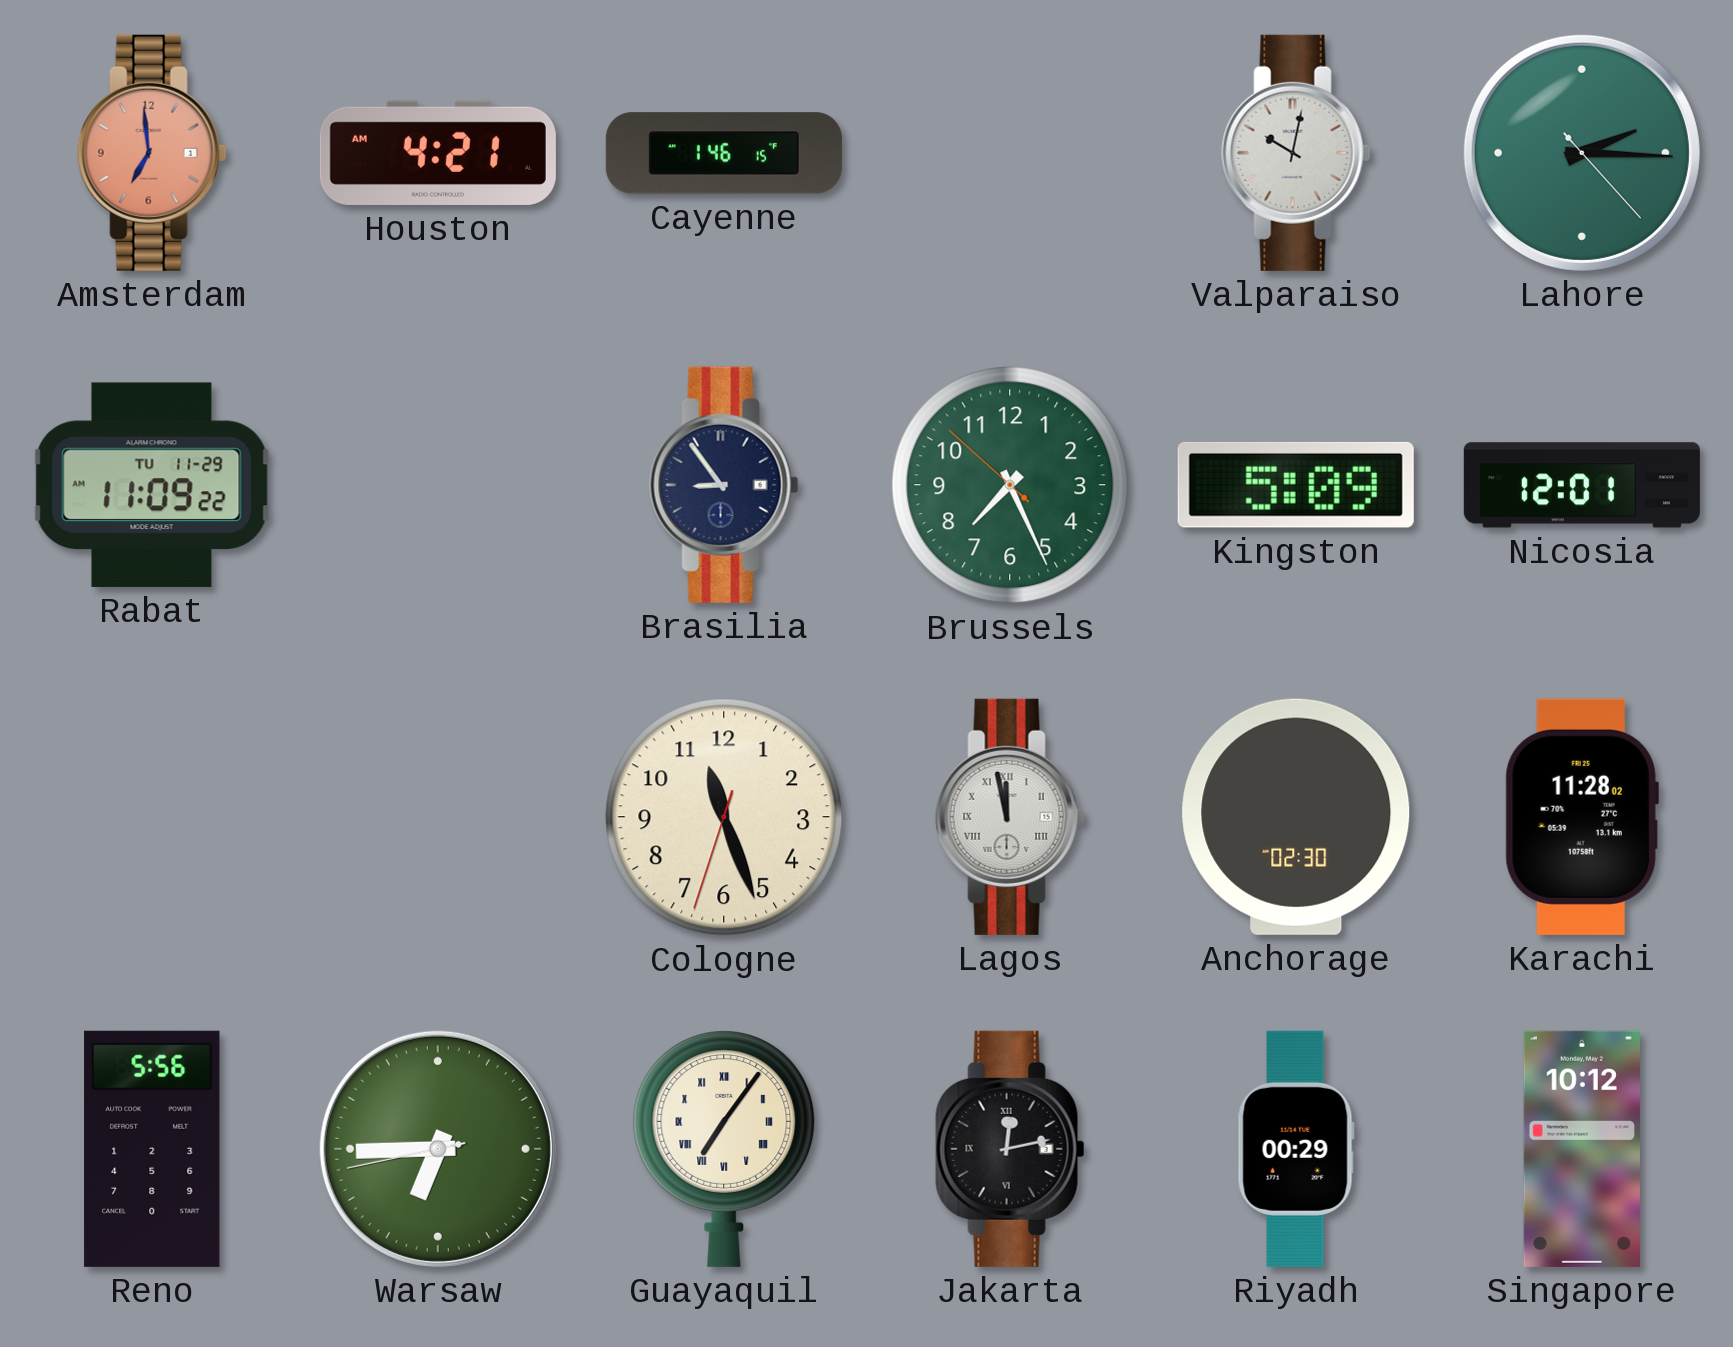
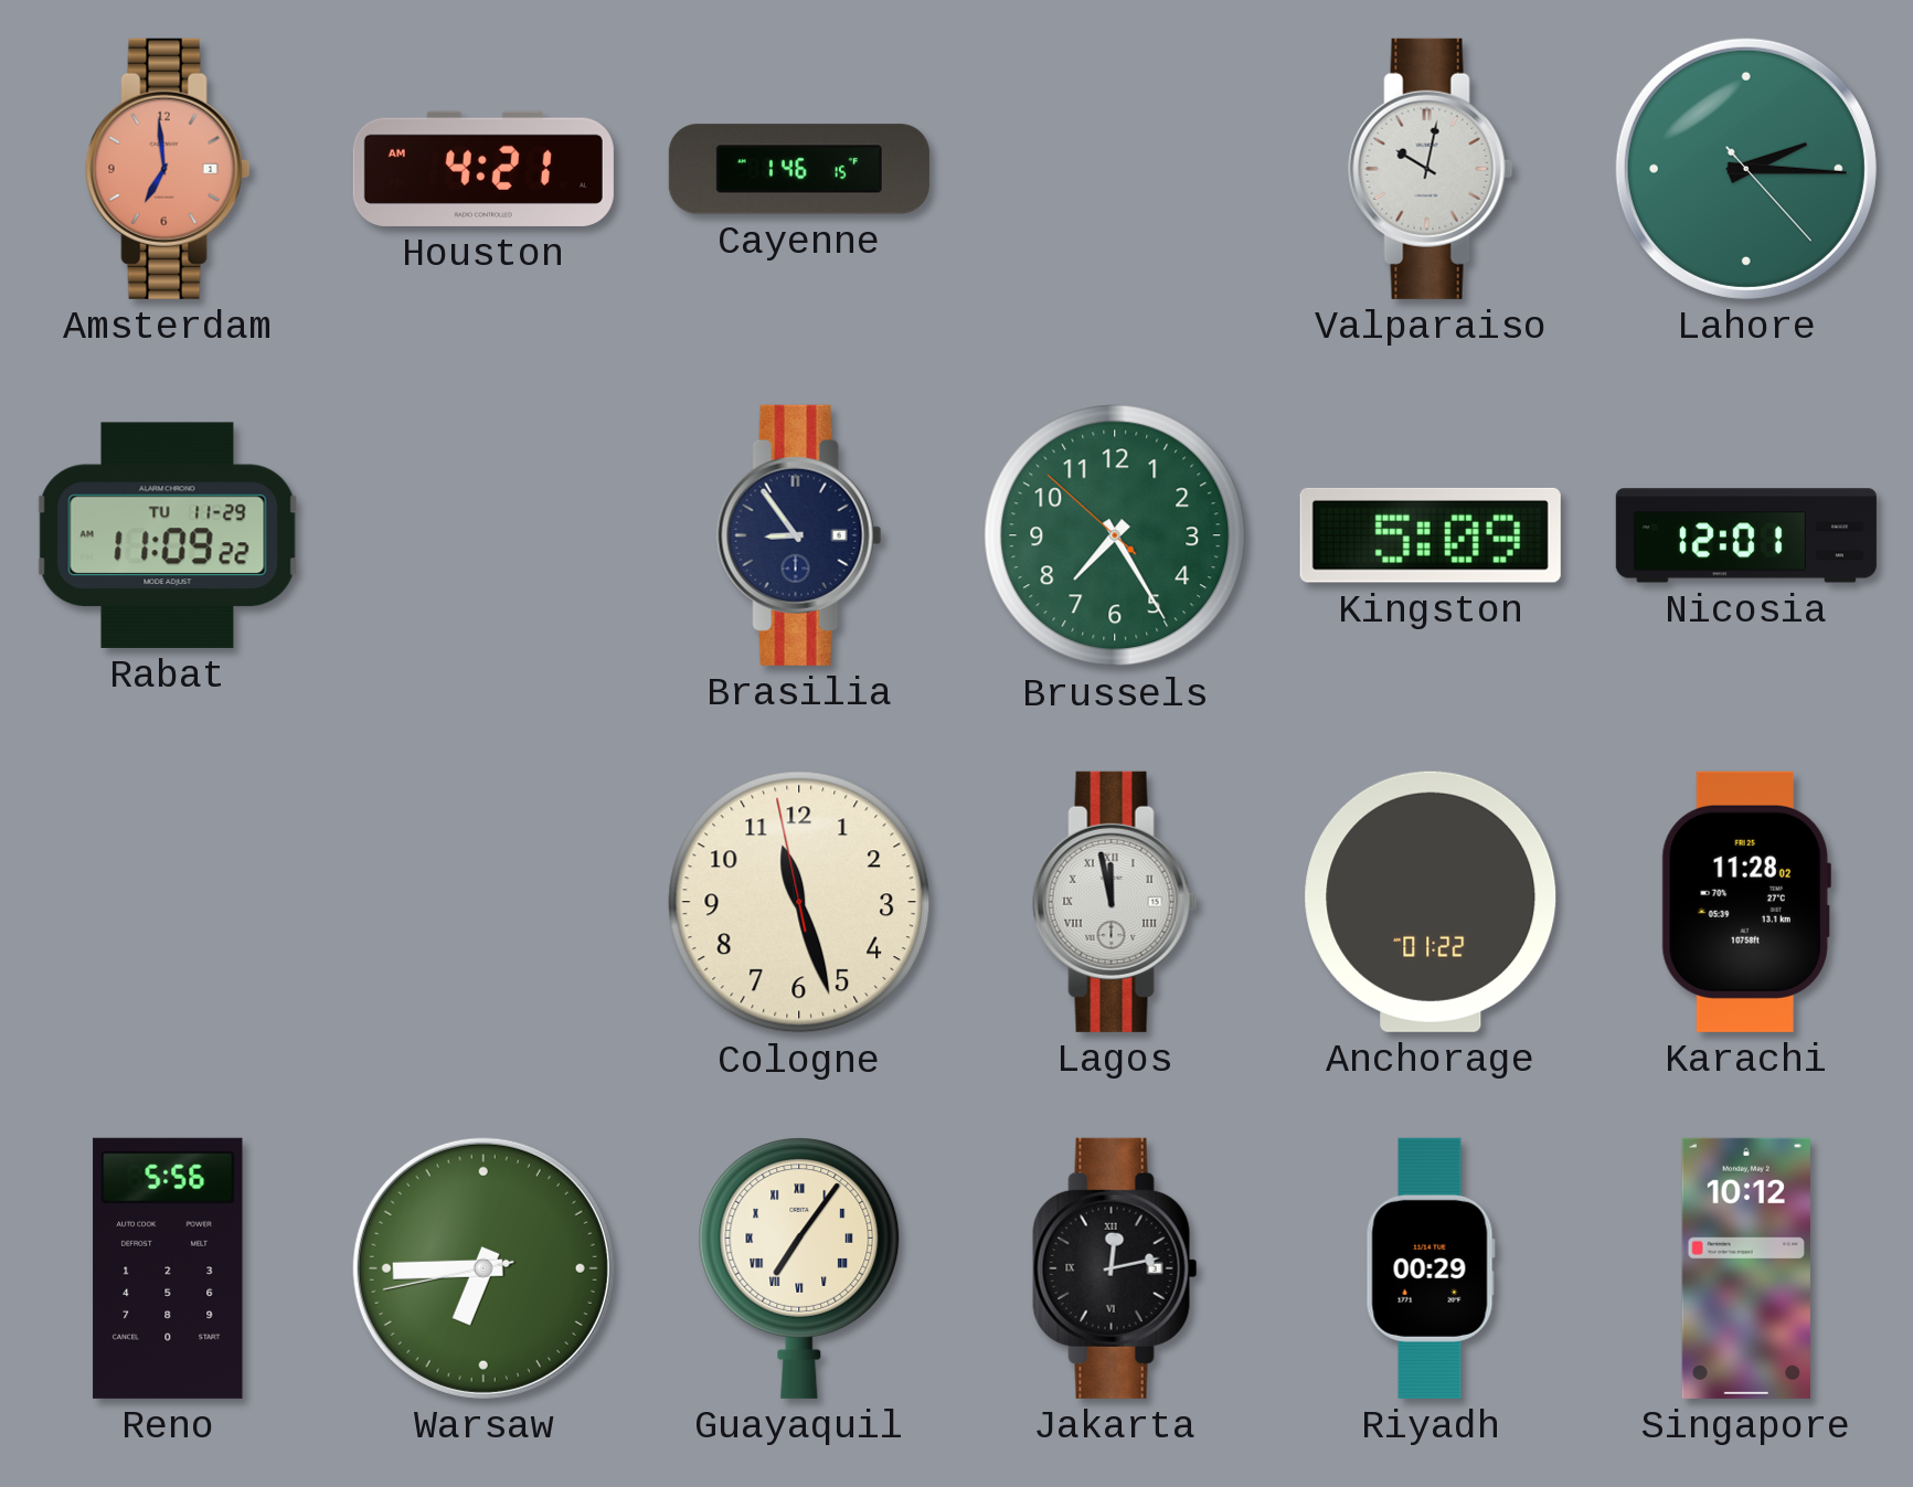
Brussels: 7:25 -> 7:24 (1115, 535)
Cologne: 11:26:33 -> 11:26:58 (799, 902)
Anchorage: 02:30 -> 01:22 (1431, 902)
